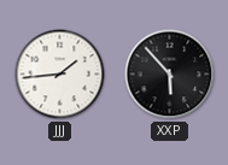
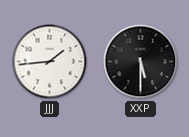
XXP: 5:53 -> 5:30 (141, 62)
